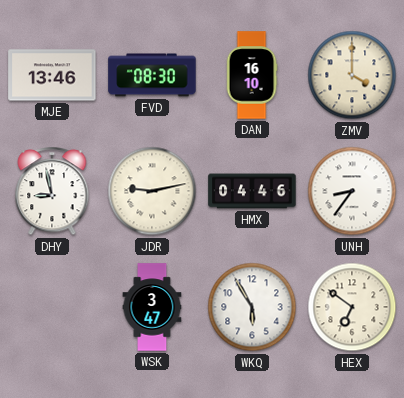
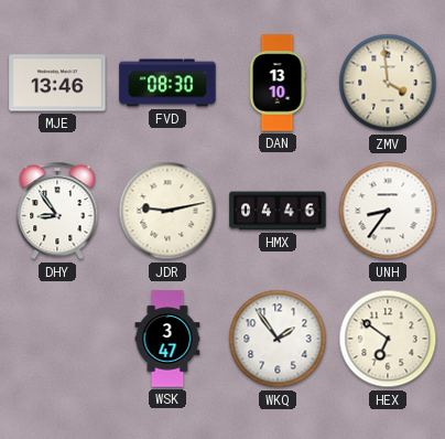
DAN: 16:10 -> 13:10 (278, 83)
ZMV: 4:00 -> 3:59 (388, 83)
DHY: 8:58 -> 8:54 (57, 212)
WKQ: 5:55 -> 1:54 (278, 339)
